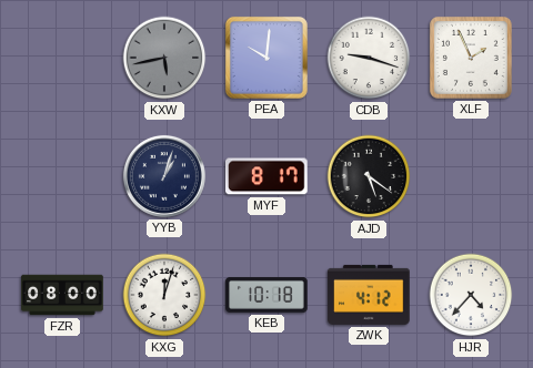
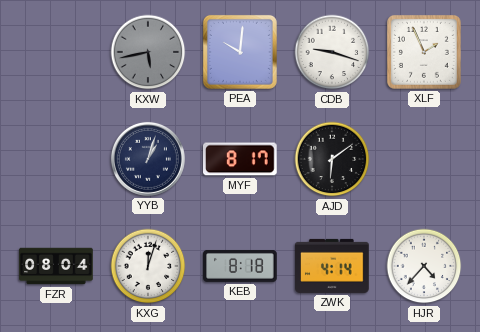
AJD: 5:21 -> 6:09 (332, 159)
FZR: 08:00 -> 08:04 (56, 266)
KEB: 10:18 -> 8:18 (240, 266)
ZWK: 4:12 -> 4:14 (332, 266)
